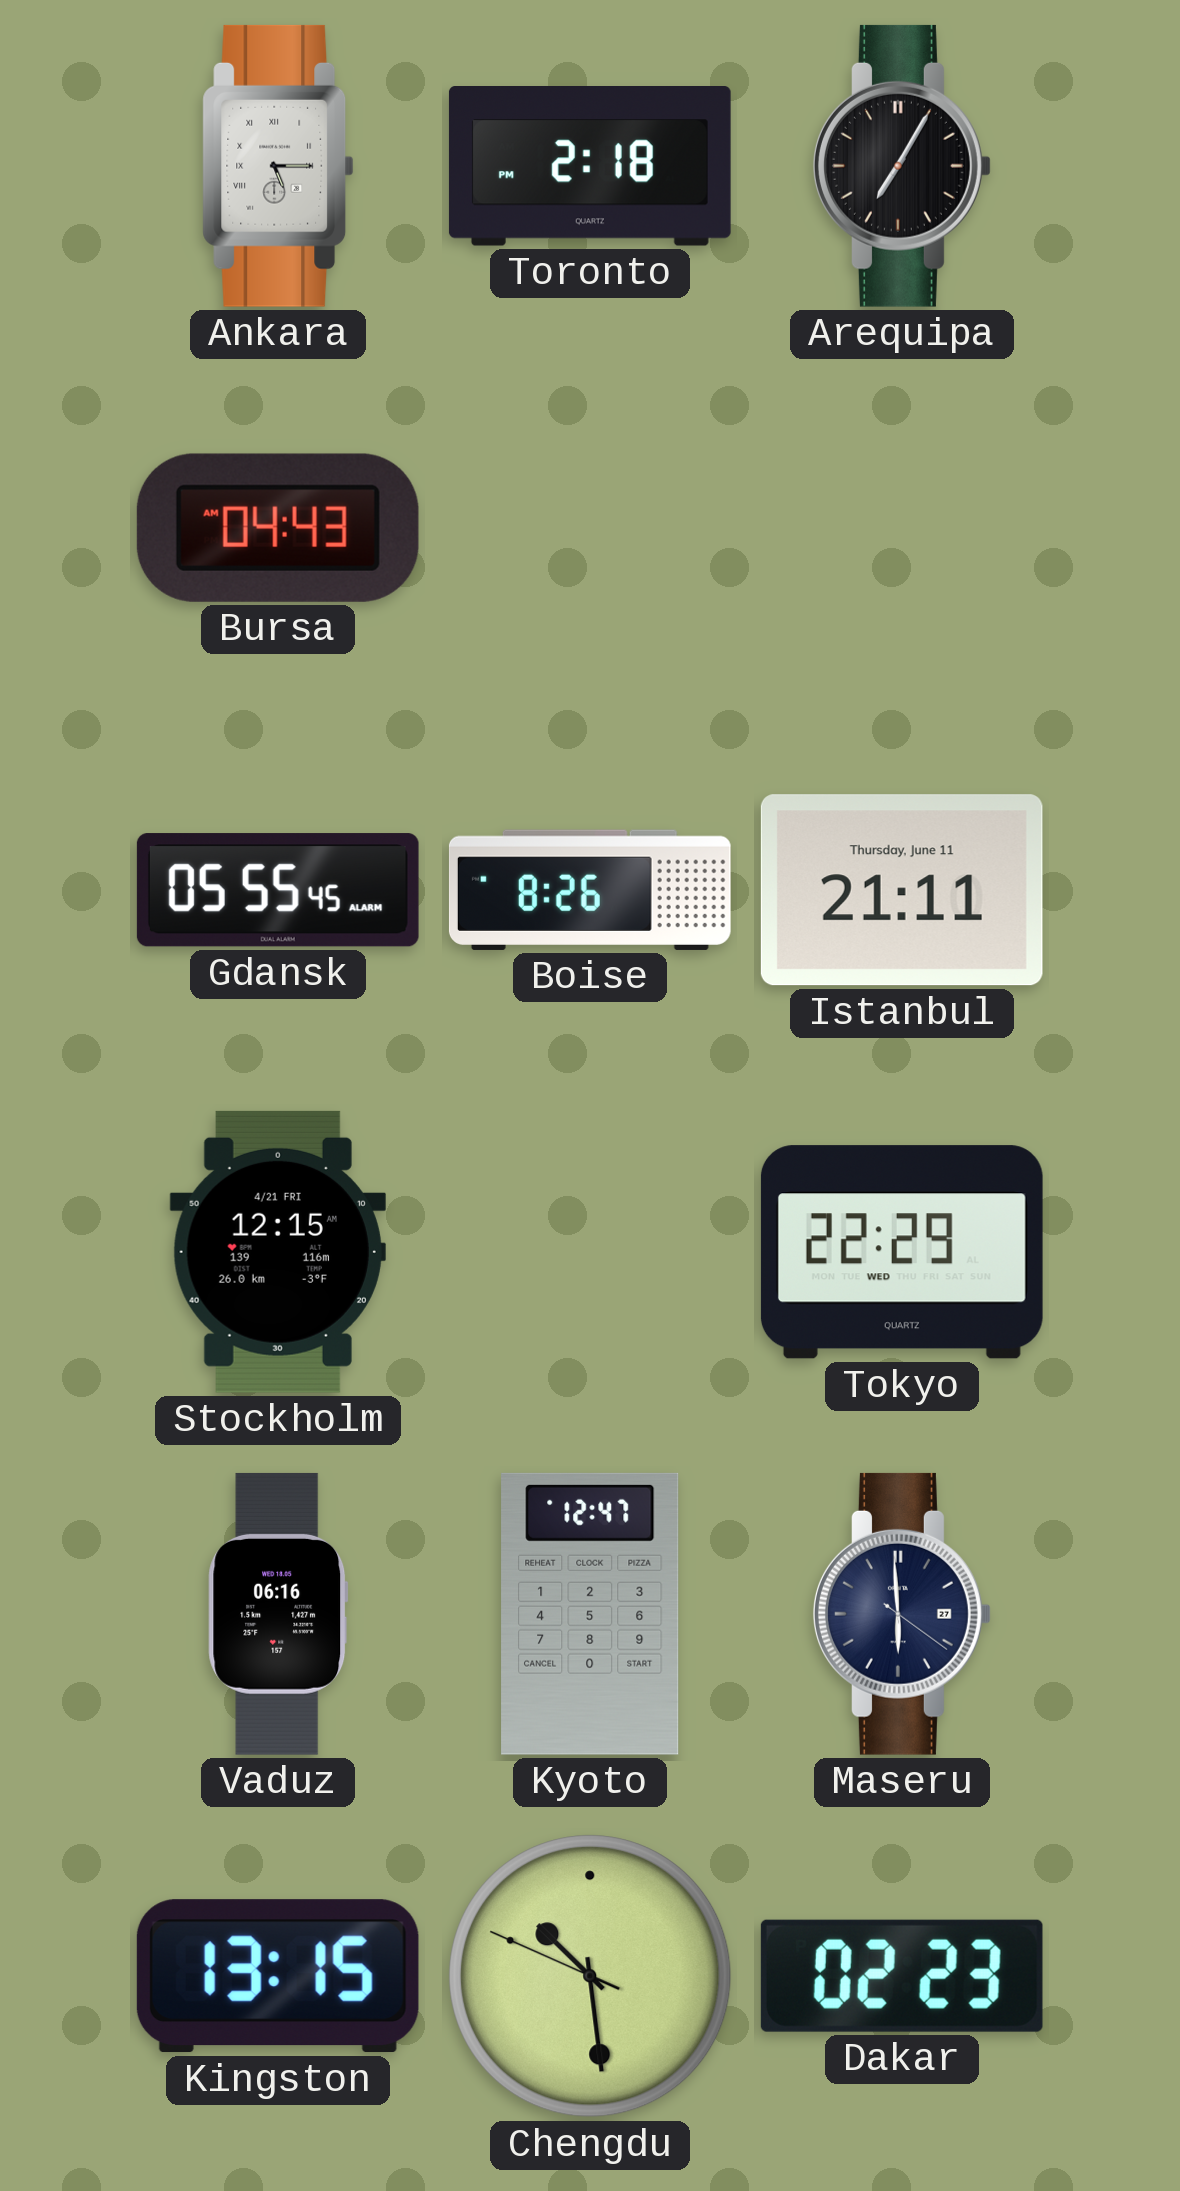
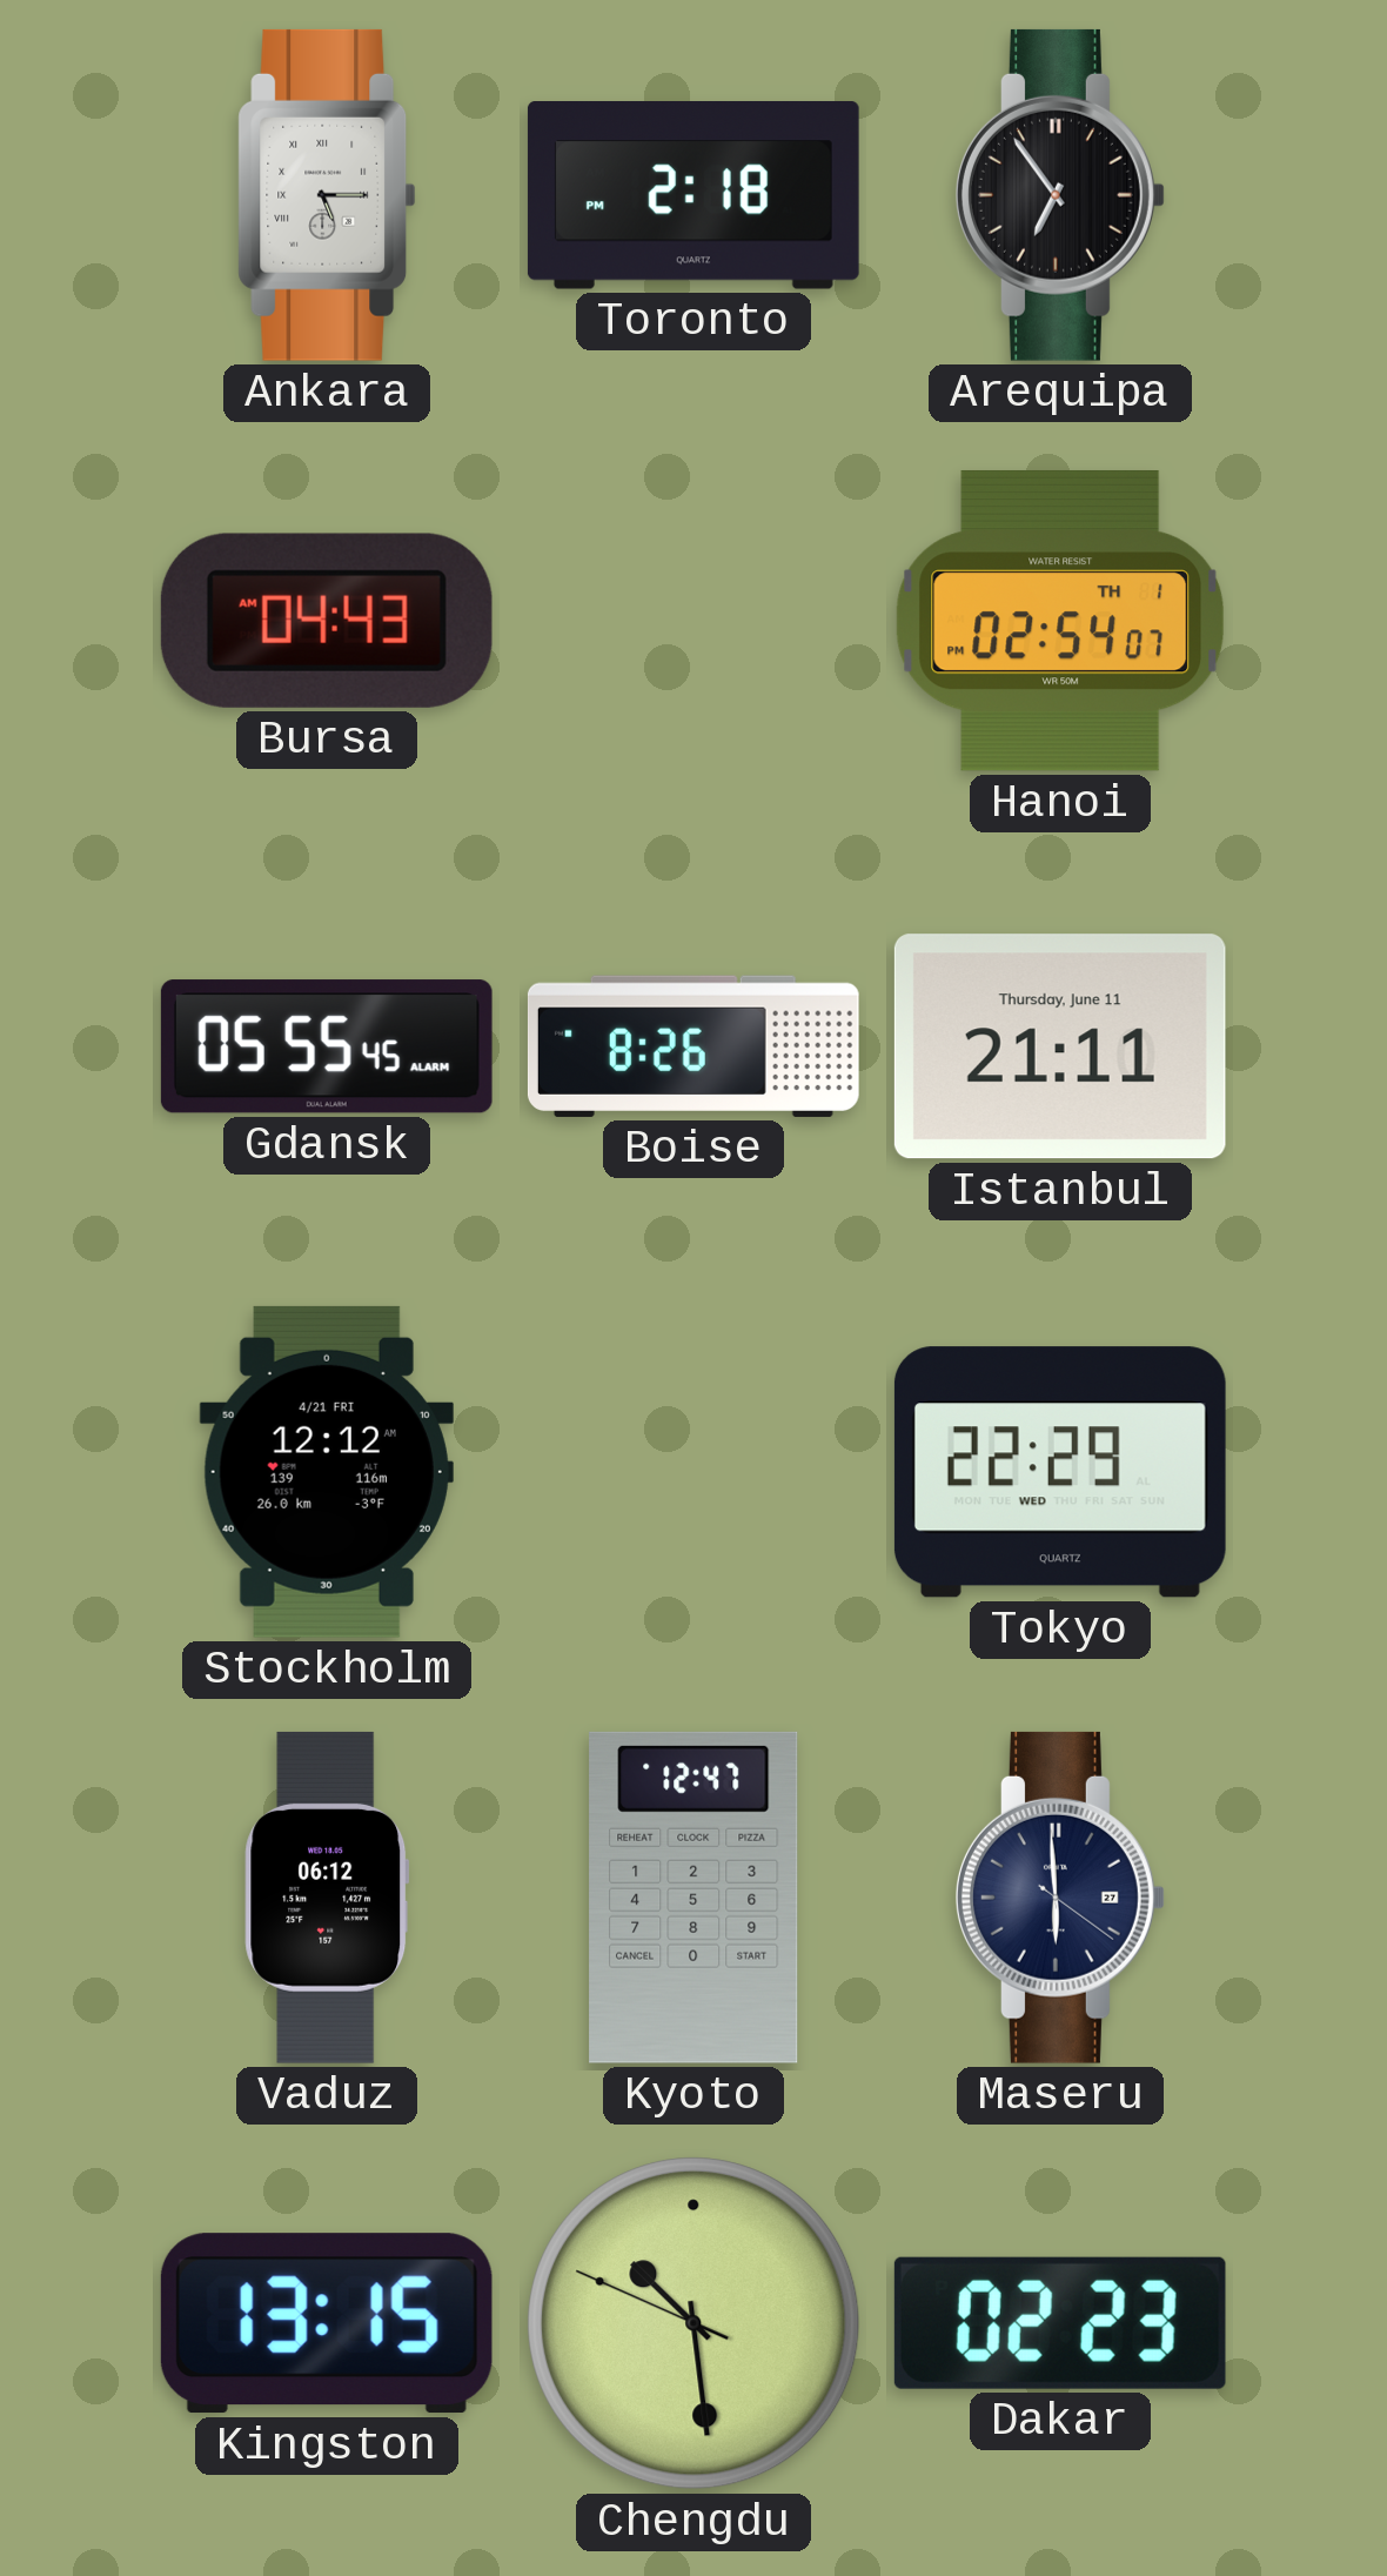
Arequipa: 7:05 -> 6:54 (1060, 195)
Hanoi: none -> 02:54 (1060, 621)
Stockholm: 12:15 -> 12:12 (327, 1472)
Vaduz: 06:16 -> 06:12 (327, 1898)
